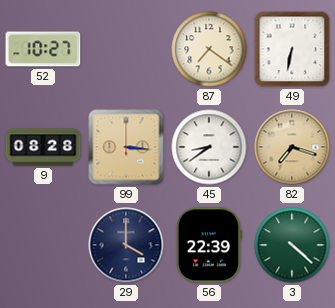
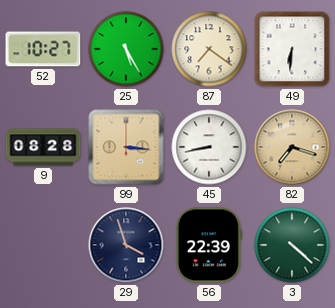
25: none -> 5:25 (126, 49)
49: 6:32 -> 6:31 (292, 49)
45: 8:39 -> 8:43 (209, 147)
29: 4:00 -> 3:57 (126, 245)
